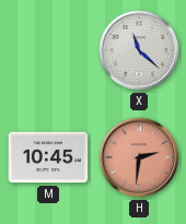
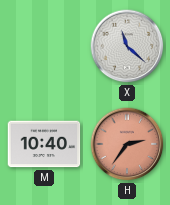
M: 10:45 -> 10:40 (44, 144)
H: 2:31 -> 2:36 (127, 144)
